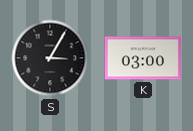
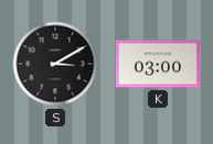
S: 3:05 -> 3:10 (55, 64)
